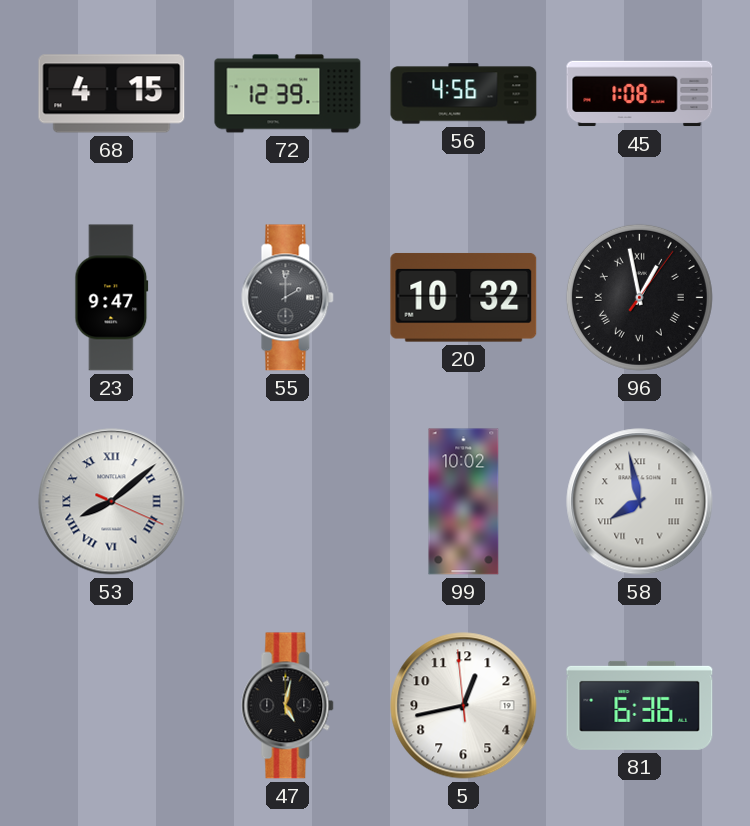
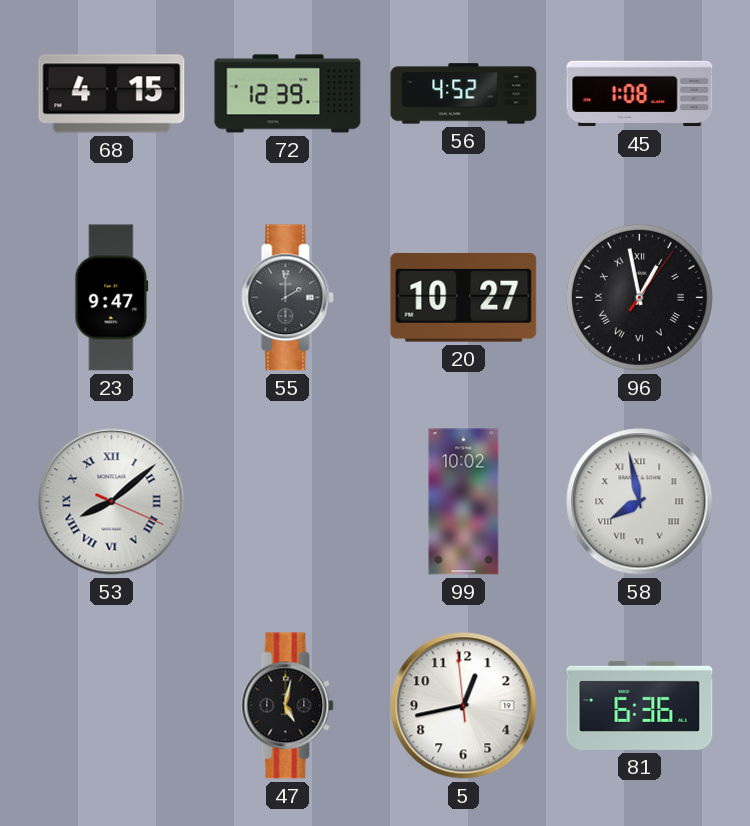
56: 4:56 -> 4:52 (464, 94)
20: 10:32 -> 10:27 (464, 297)
